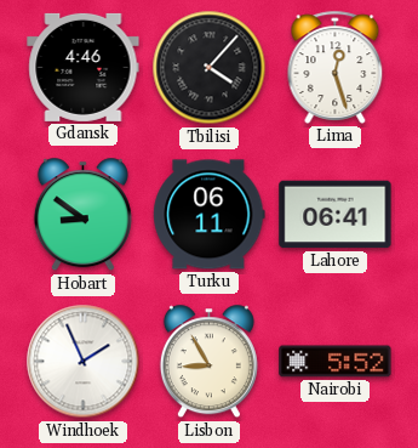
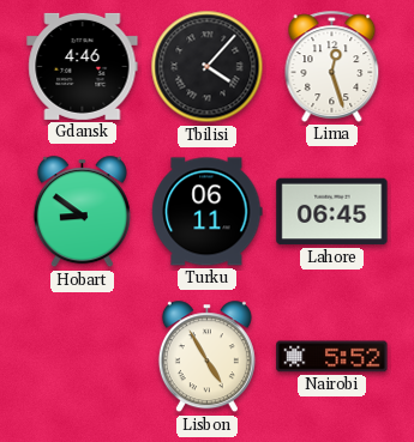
Lahore: 06:41 -> 06:45 (332, 212)
Windhoek: 1:56 -> none (84, 362)
Lisbon: 8:55 -> 4:55 (206, 357)
